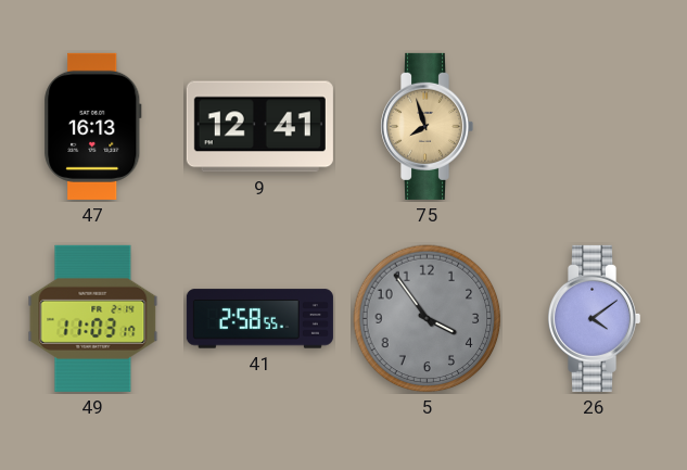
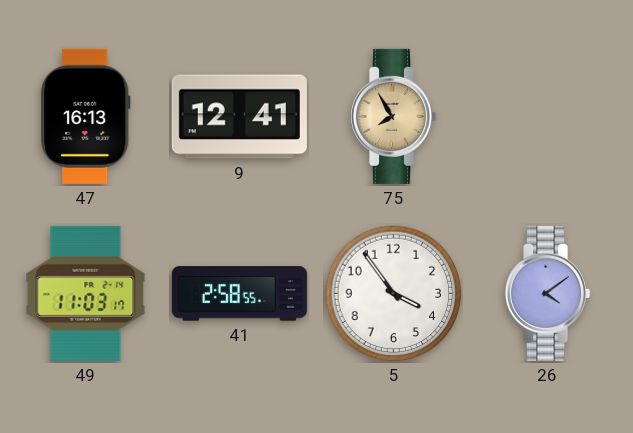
75: 7:57 -> 7:55 (394, 116)
5 dial: grey -> white (394, 294)
